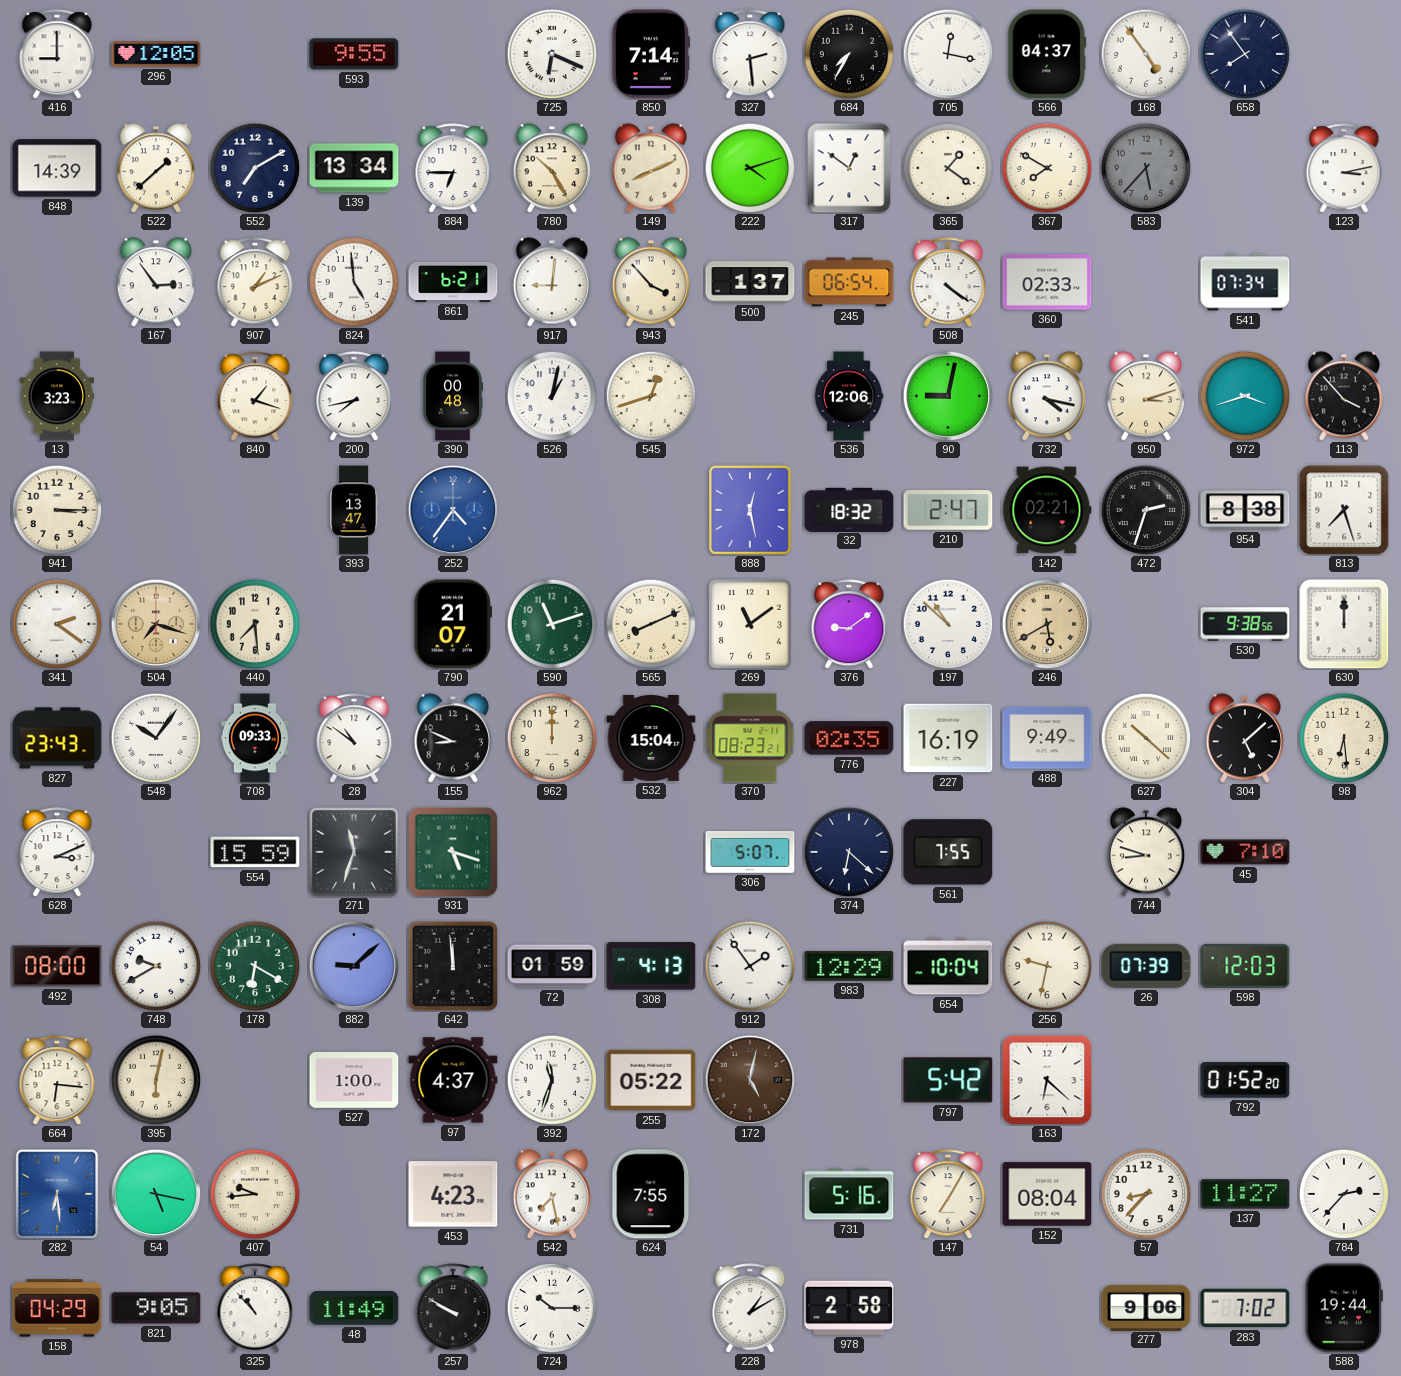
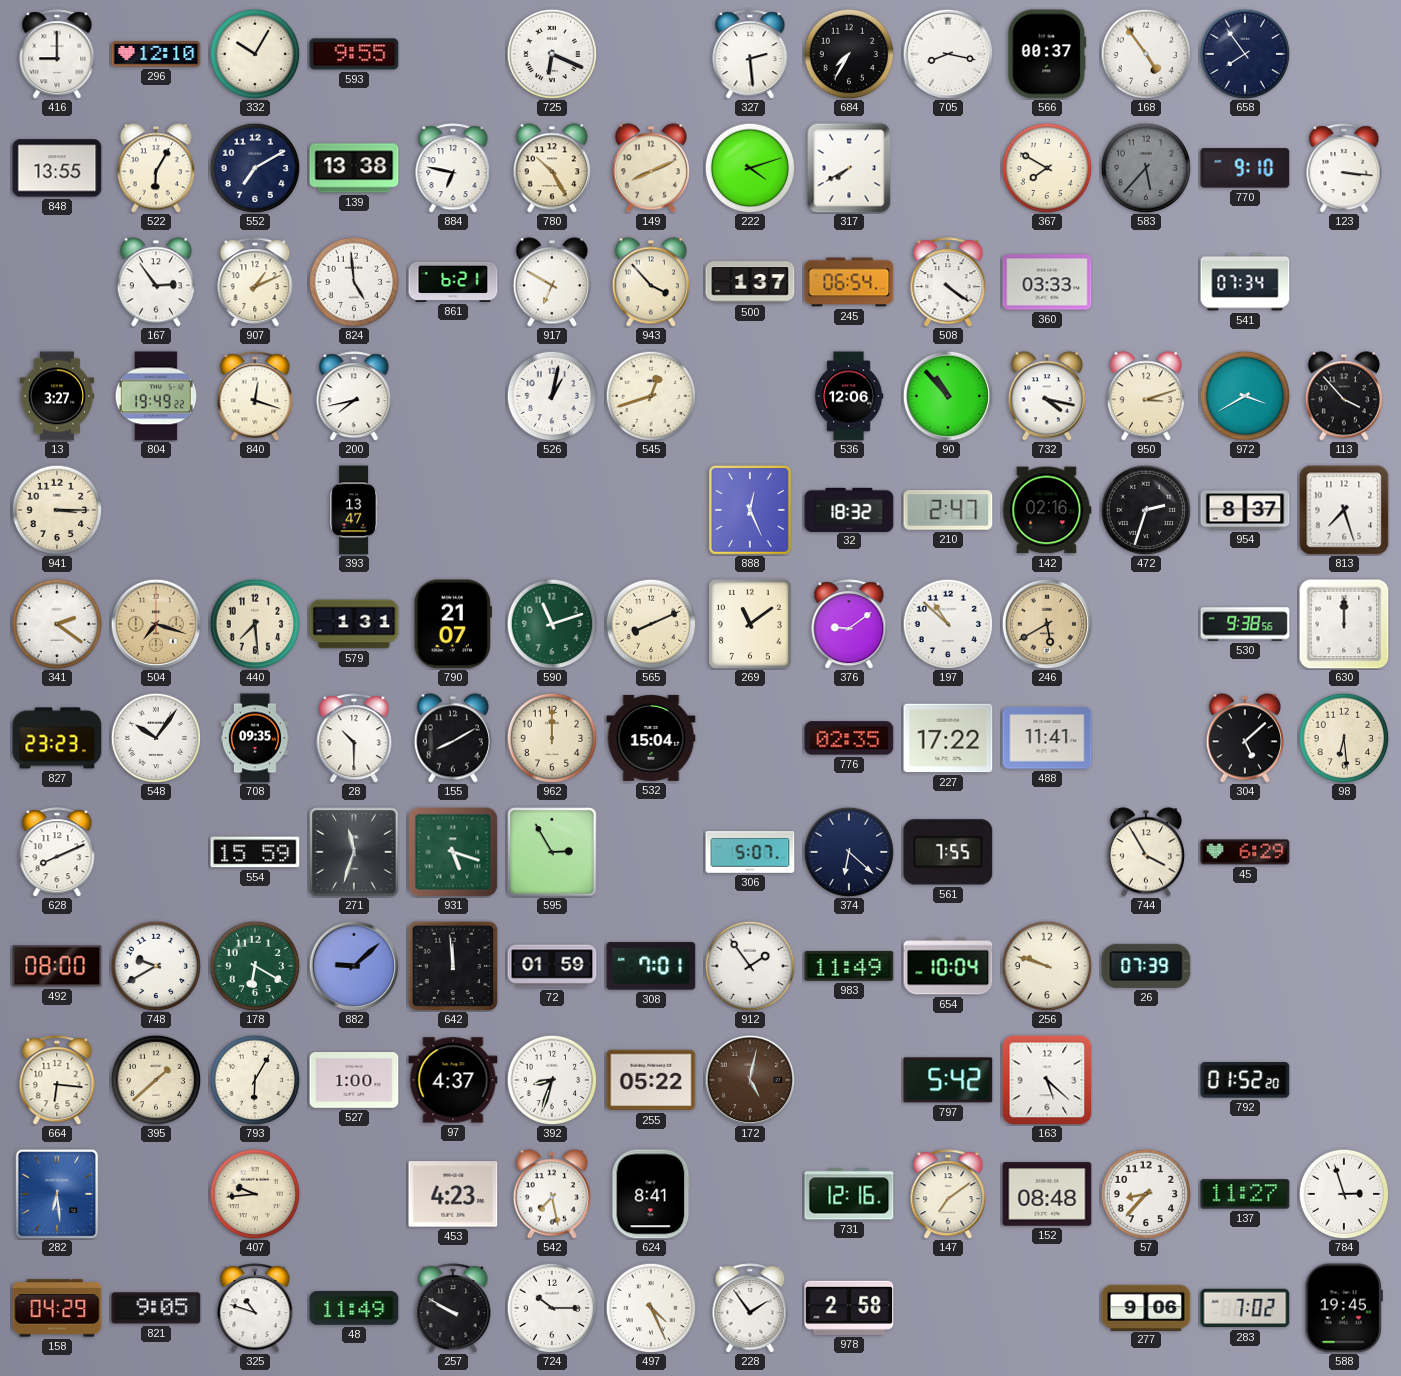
296: 12:05 -> 12:10 (156, 54)
332: none -> 10:05 (255, 54)
850: 7:14 -> none (651, 54)
705: 12:17 -> 8:17 (948, 54)
566: 04:37 -> 00:37 (1047, 54)
848: 14:39 -> 13:55 (57, 168)
522: 1:38 -> 6:05 (156, 168)
139: 13:34 -> 13:38 (354, 168)
884: 6:45 -> 6:47 (453, 168)
317: 12:51 -> 7:40 (849, 168)
365: 1:21 -> none (948, 168)
770: none -> 9:10 (1245, 168)
123: 3:13 -> 3:16 (1344, 168)
917: 9:01 -> 6:50 (552, 282)
360: 02:33 -> 03:33 (1047, 282)
13: 3:23 -> 3:27 (57, 396)
804: none -> 19:49 (156, 396)
840: 1:18 -> 12:18 (255, 396)
390: 00:48 -> none (452, 396)
90: 9:02 -> 10:53 (948, 396)
972: 3:42 -> 3:40 (1245, 396)
252: 4:36 -> none (453, 510)
888: 12:28 -> 12:26 (750, 511)
142: 02:21 -> 02:16 (1047, 510)
954: 8:38 -> 8:37 (1245, 510)
579: none -> 1:31 (354, 624)
827: 23:43 -> 23:23 (57, 738)
708: 09:33 -> 09:35 (255, 738)
28: 10:51 -> 10:30 (354, 738)
155: 8:49 -> 8:10 (453, 738)
370: 08:23 -> none (750, 738)
227: 16:19 -> 17:22 (948, 738)
488: 9:49 -> 11:41 (1047, 738)
627: 10:22 -> none (1146, 738)
628: 3:11 -> 8:11 (57, 852)
595: none -> 2:55 (552, 852)
744: 8:48 -> 3:55 (1146, 852)
45: 7:10 -> 6:29 (1245, 852)
308: 4:13 -> 7:01 (651, 966)
983: 12:29 -> 11:49 (849, 966)
256: 9:32 -> 9:48 (1047, 966)
598: 12:03 -> none (1245, 966)
395: 6:02 -> 1:38 (156, 1080)
793: none -> 6:05 (255, 1080)
392: 11:33 -> 8:33 (552, 1080)
163: 6:22 -> 5:22 (1047, 1080)
54: 5:17 -> none (156, 1194)
624: 7:55 -> 8:41 (651, 1194)
731: 5:16 -> 12:16 (849, 1194)
147: 7:05 -> 7:09 (948, 1194)
152: 08:04 -> 08:48 (1047, 1194)
784: 2:37 -> 2:57 (1344, 1194)
325: 10:53 -> 10:48 (255, 1308)
497: none -> 4:26 (651, 1308)
228: 1:10 -> 1:54 (750, 1308)
588: 19:44 -> 19:45 (1344, 1308)
